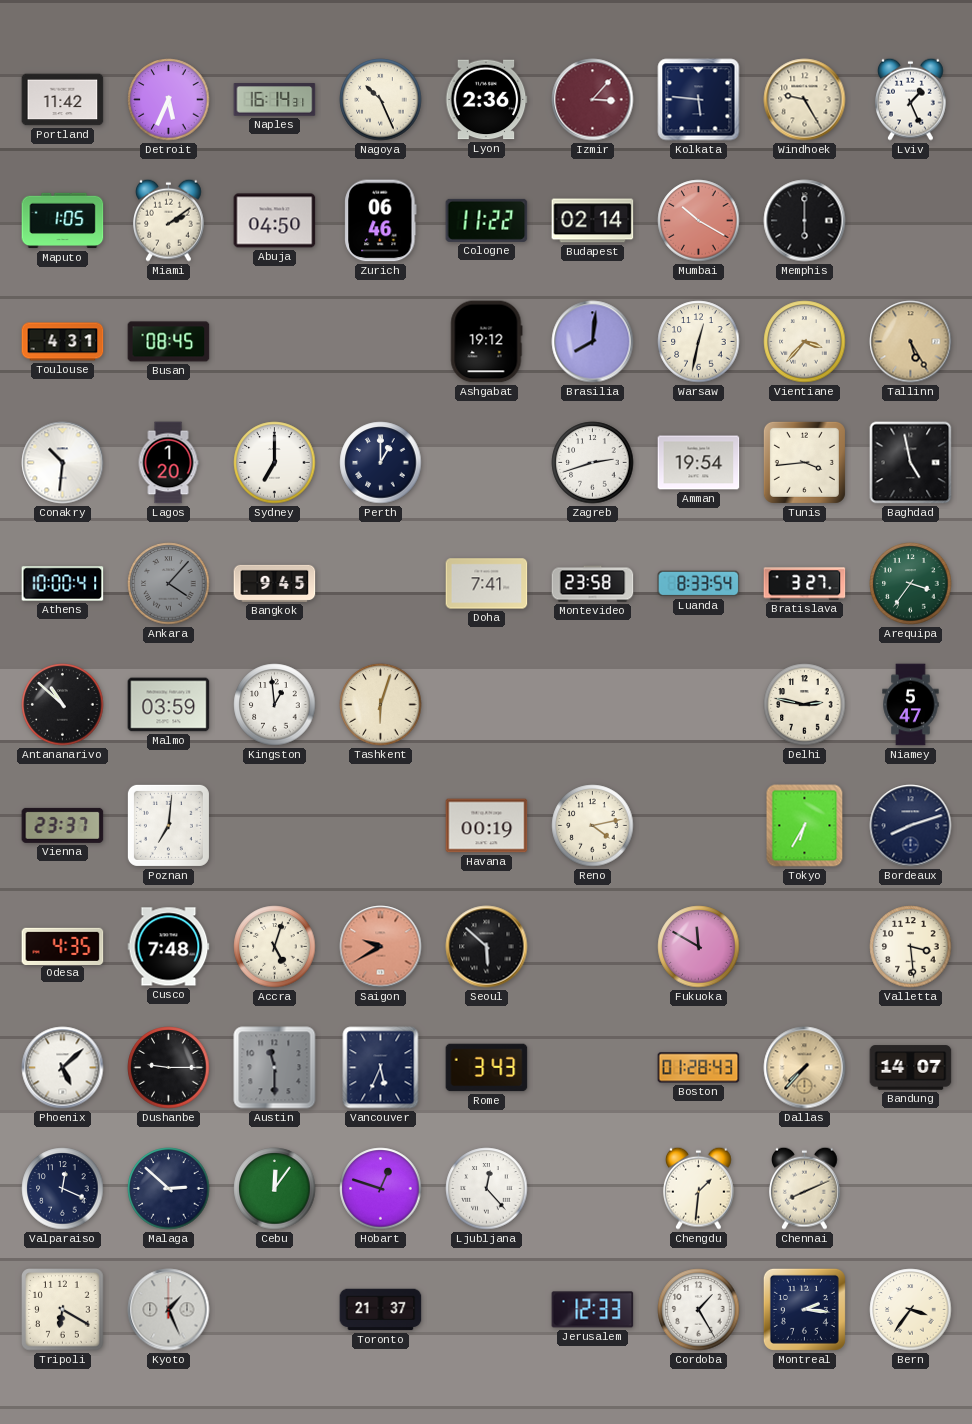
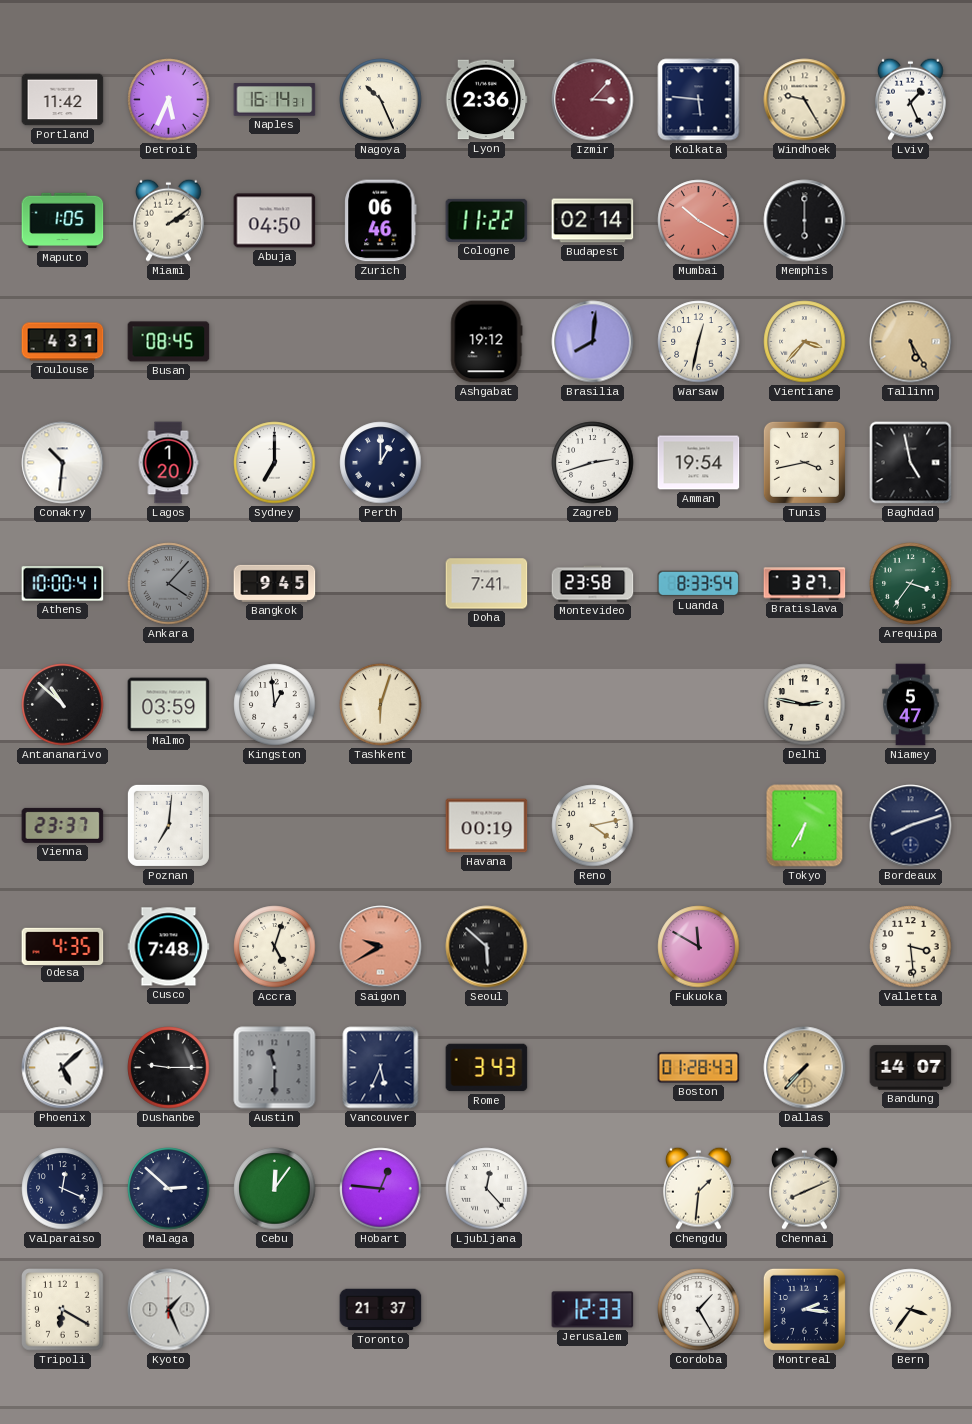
Tunis: 3:44 -> 3:43 (804, 462)
Hobart: 12:48 -> 12:46 (381, 1189)
